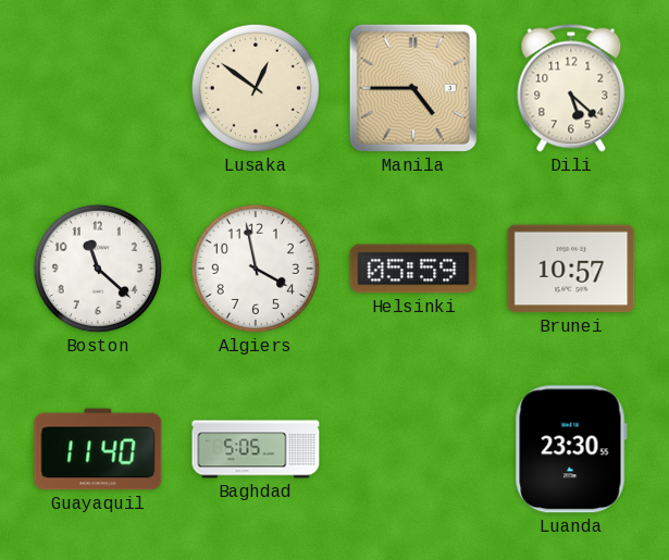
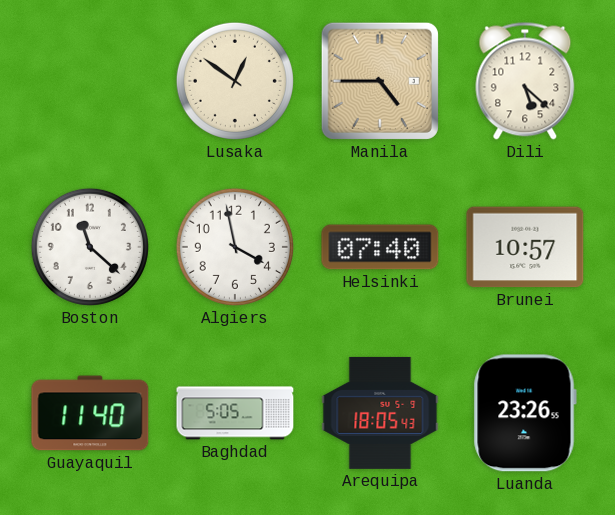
Helsinki: 05:59 -> 07:40 (380, 247)
Arequipa: none -> 18:05 (380, 413)
Luanda: 23:30 -> 23:26 (525, 413)
